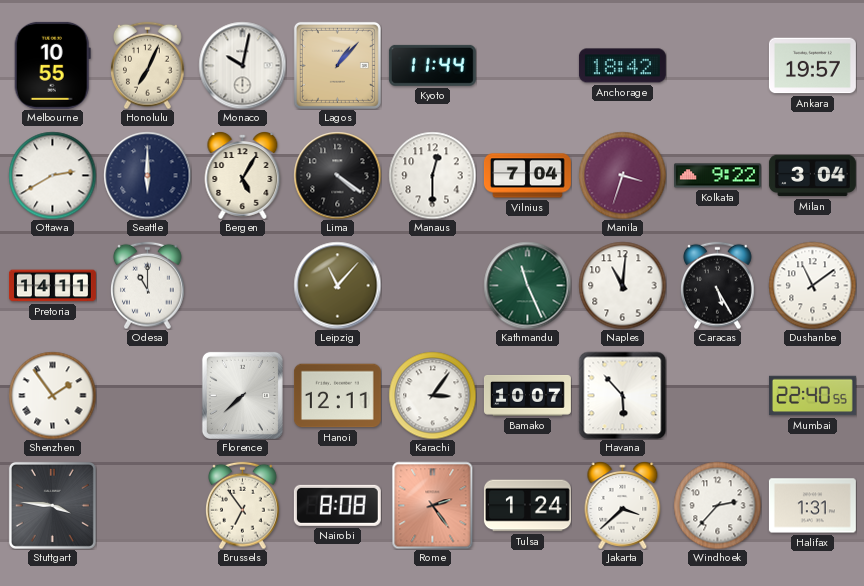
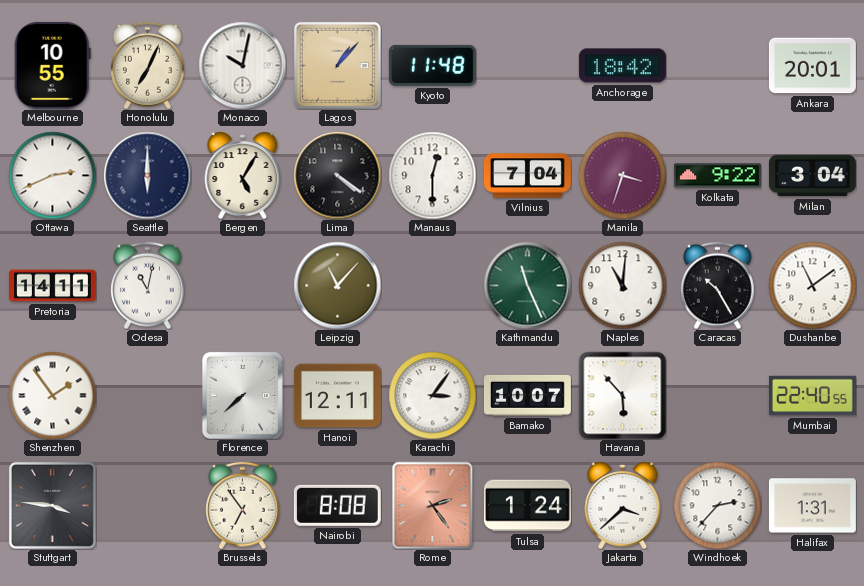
Kyoto: 11:44 -> 11:48 (432, 65)
Ankara: 19:57 -> 20:01 (812, 66)
Ottawa: 2:40 -> 2:41 (52, 175)
Odesa: 11:00 -> 11:02 (148, 285)
Caracas: 5:25 -> 10:25 (718, 285)
